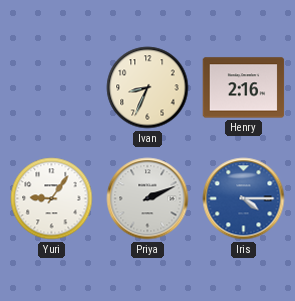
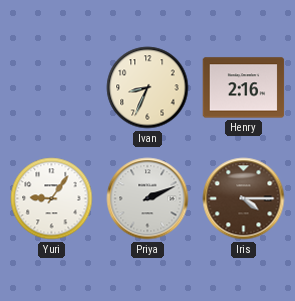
Iris dial: blue -> brown (244, 199)
